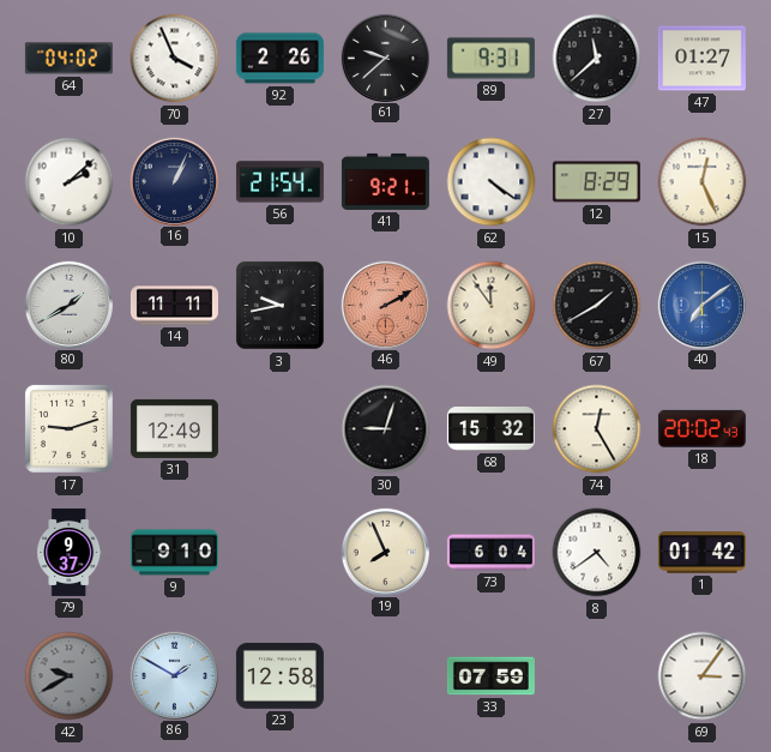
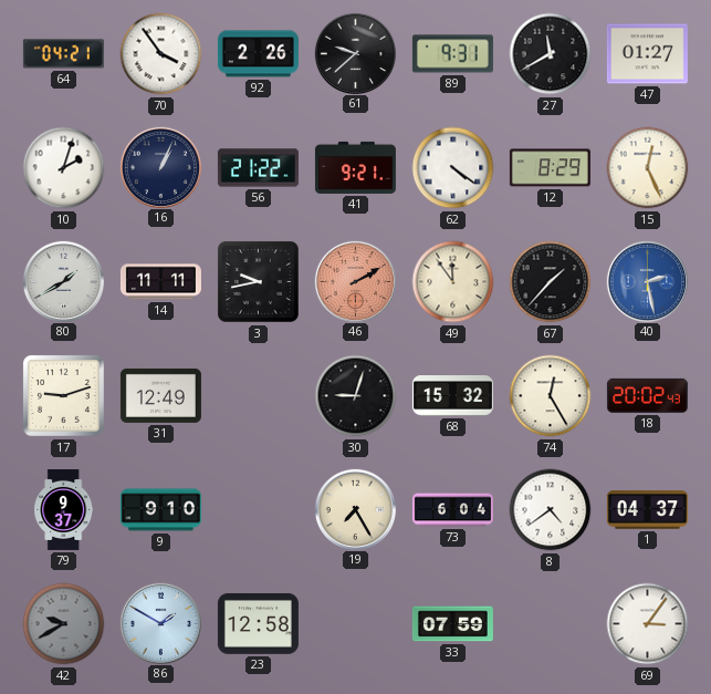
64: 04:02 -> 04:21 (63, 54)
70: 3:56 -> 3:54 (161, 54)
27: 11:38 -> 11:40 (551, 54)
10: 2:08 -> 2:03 (64, 168)
56: 21:54 -> 21:22 (258, 168)
67: 1:40 -> 1:37 (551, 282)
40: 7:09 -> 2:28 (647, 281)
19: 7:56 -> 7:25 (355, 509)
1: 01:42 -> 04:37 (647, 510)
